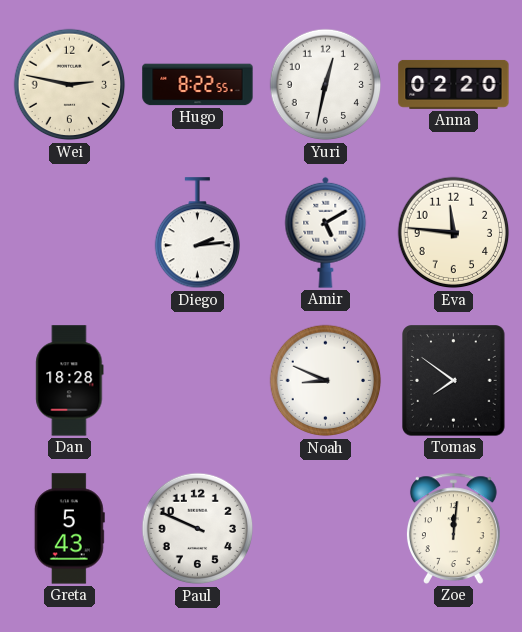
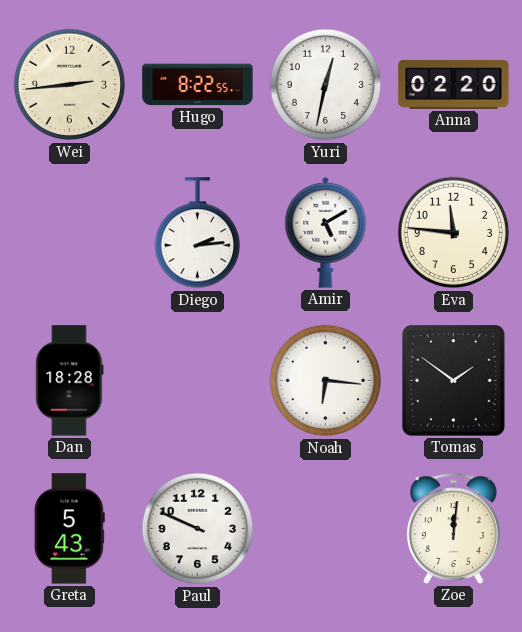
Wei: 2:47 -> 2:44 (70, 85)
Noah: 8:49 -> 6:16 (326, 381)
Tomas: 7:51 -> 1:51 (454, 381)
